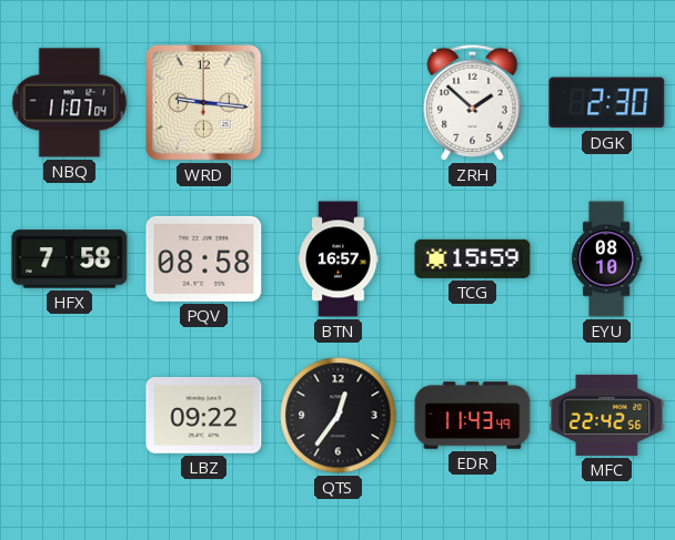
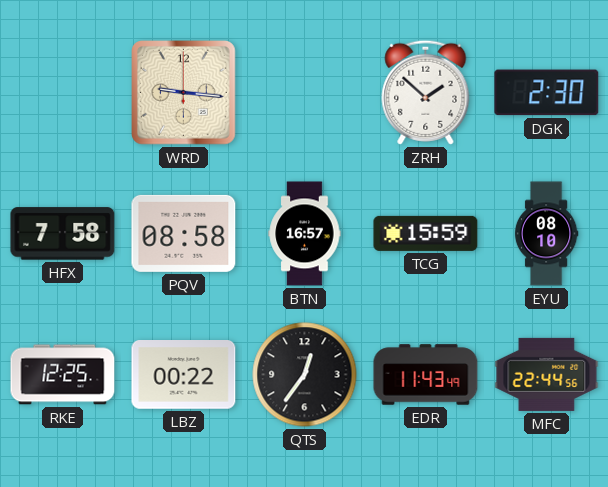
NBQ: 11:07 -> none (70, 103)
RKE: none -> 12:25 (63, 375)
LBZ: 09:22 -> 00:22 (184, 375)
MFC: 22:42 -> 22:44 (547, 374)
